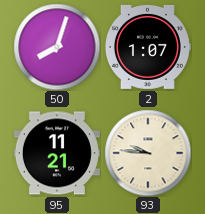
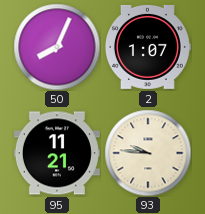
50: 8:03 -> 8:04 (57, 47)
